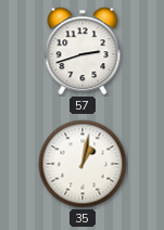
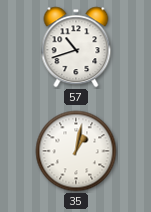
57: 2:42 -> 10:42 (76, 47)
